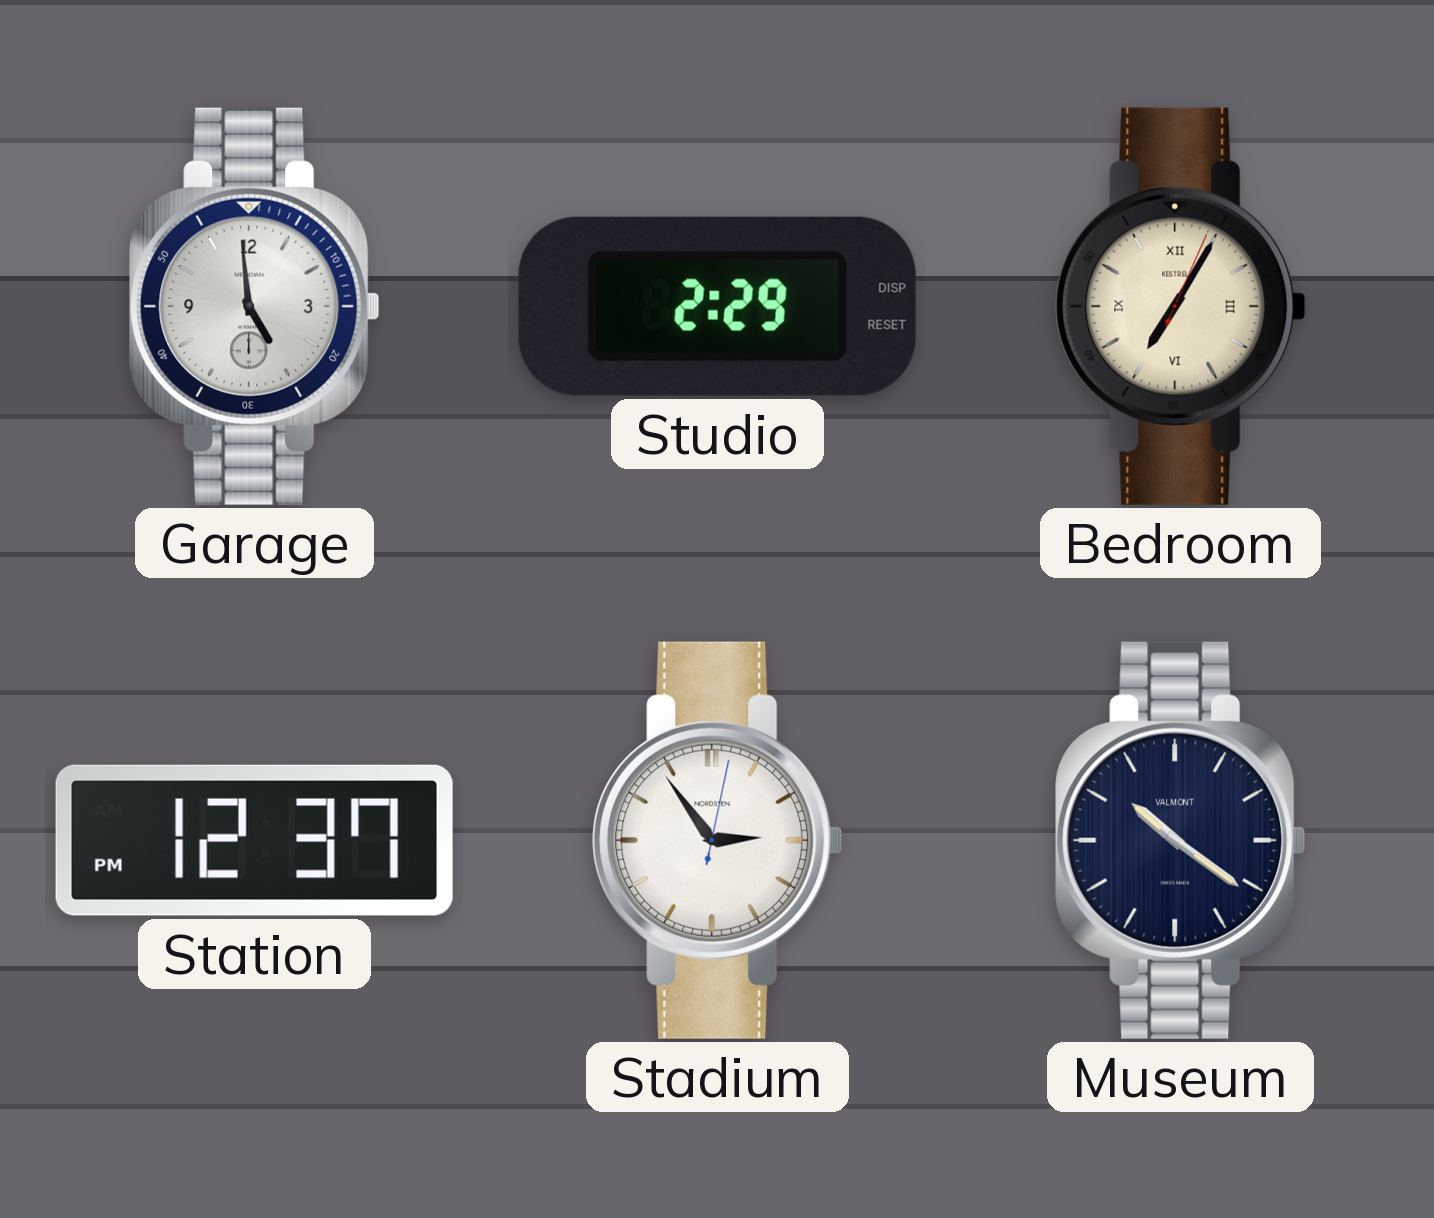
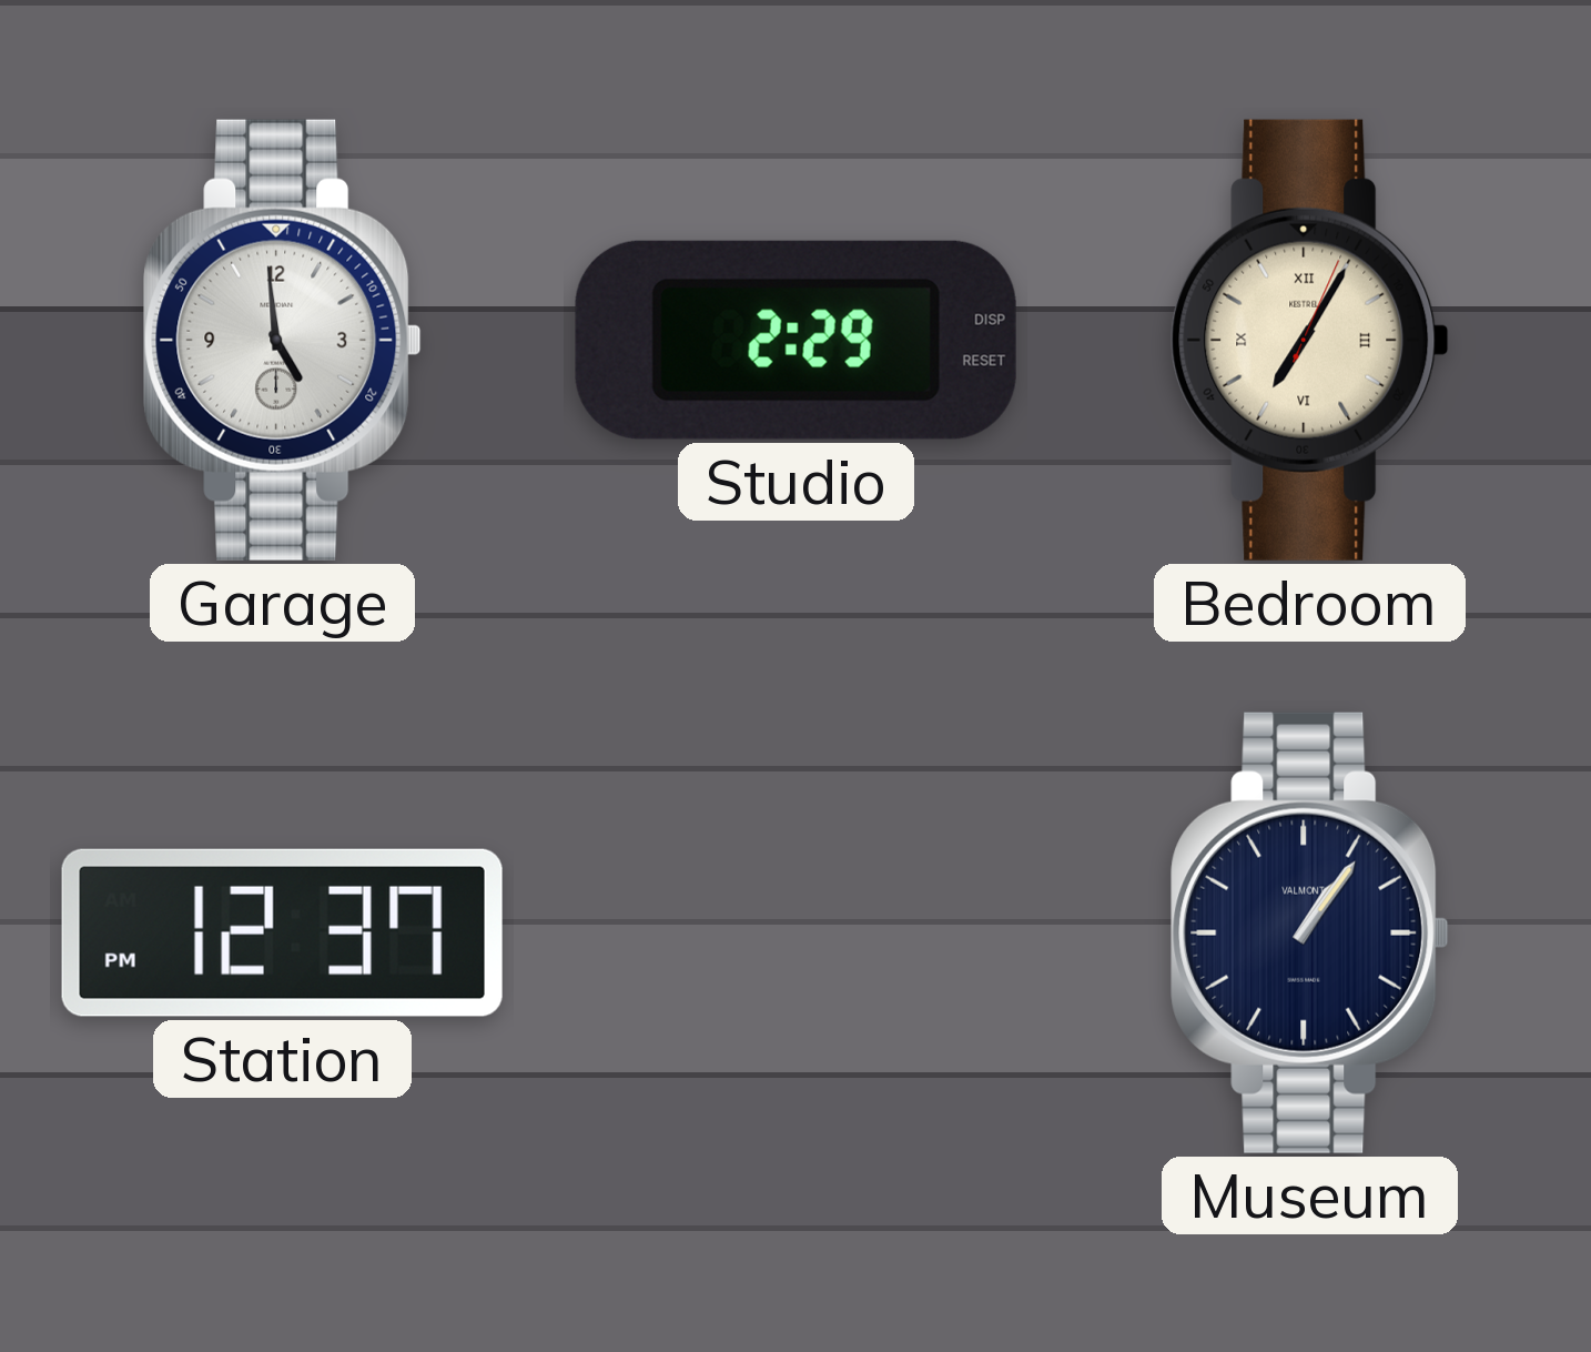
Stadium: 2:54 -> none (718, 840)
Museum: 10:21 -> 1:06 (1310, 932)
